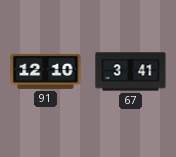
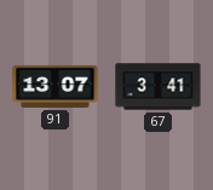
91: 12:10 -> 13:07 (56, 86)
